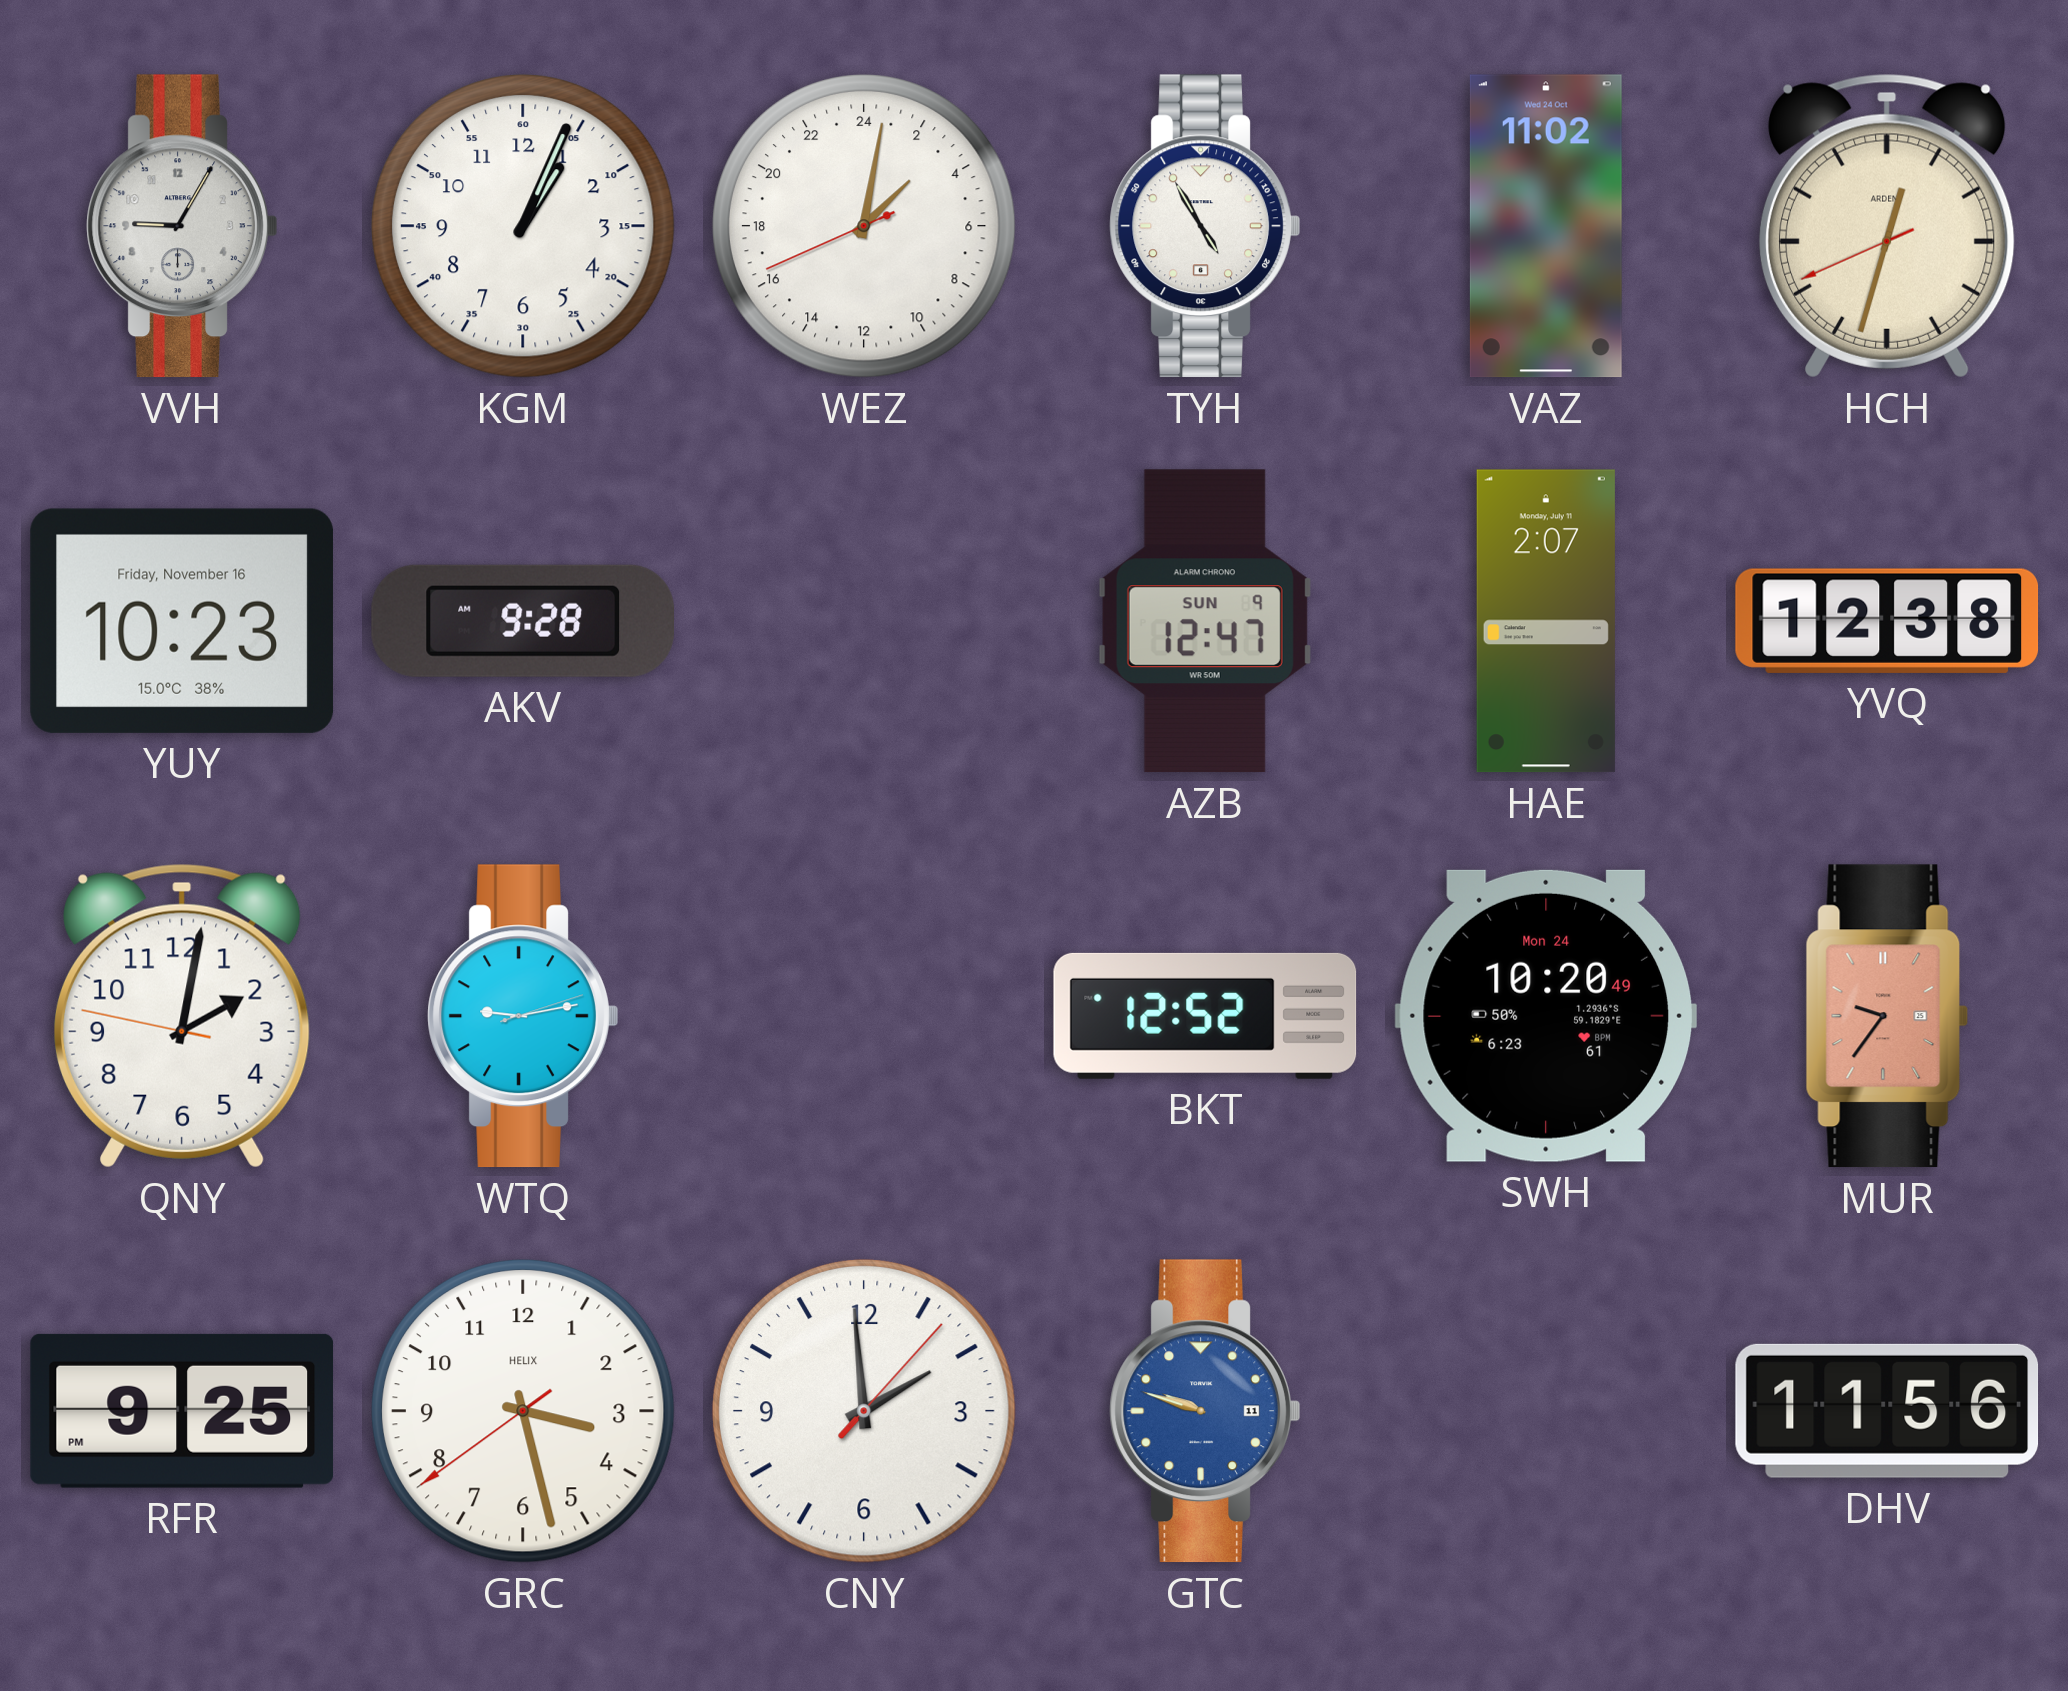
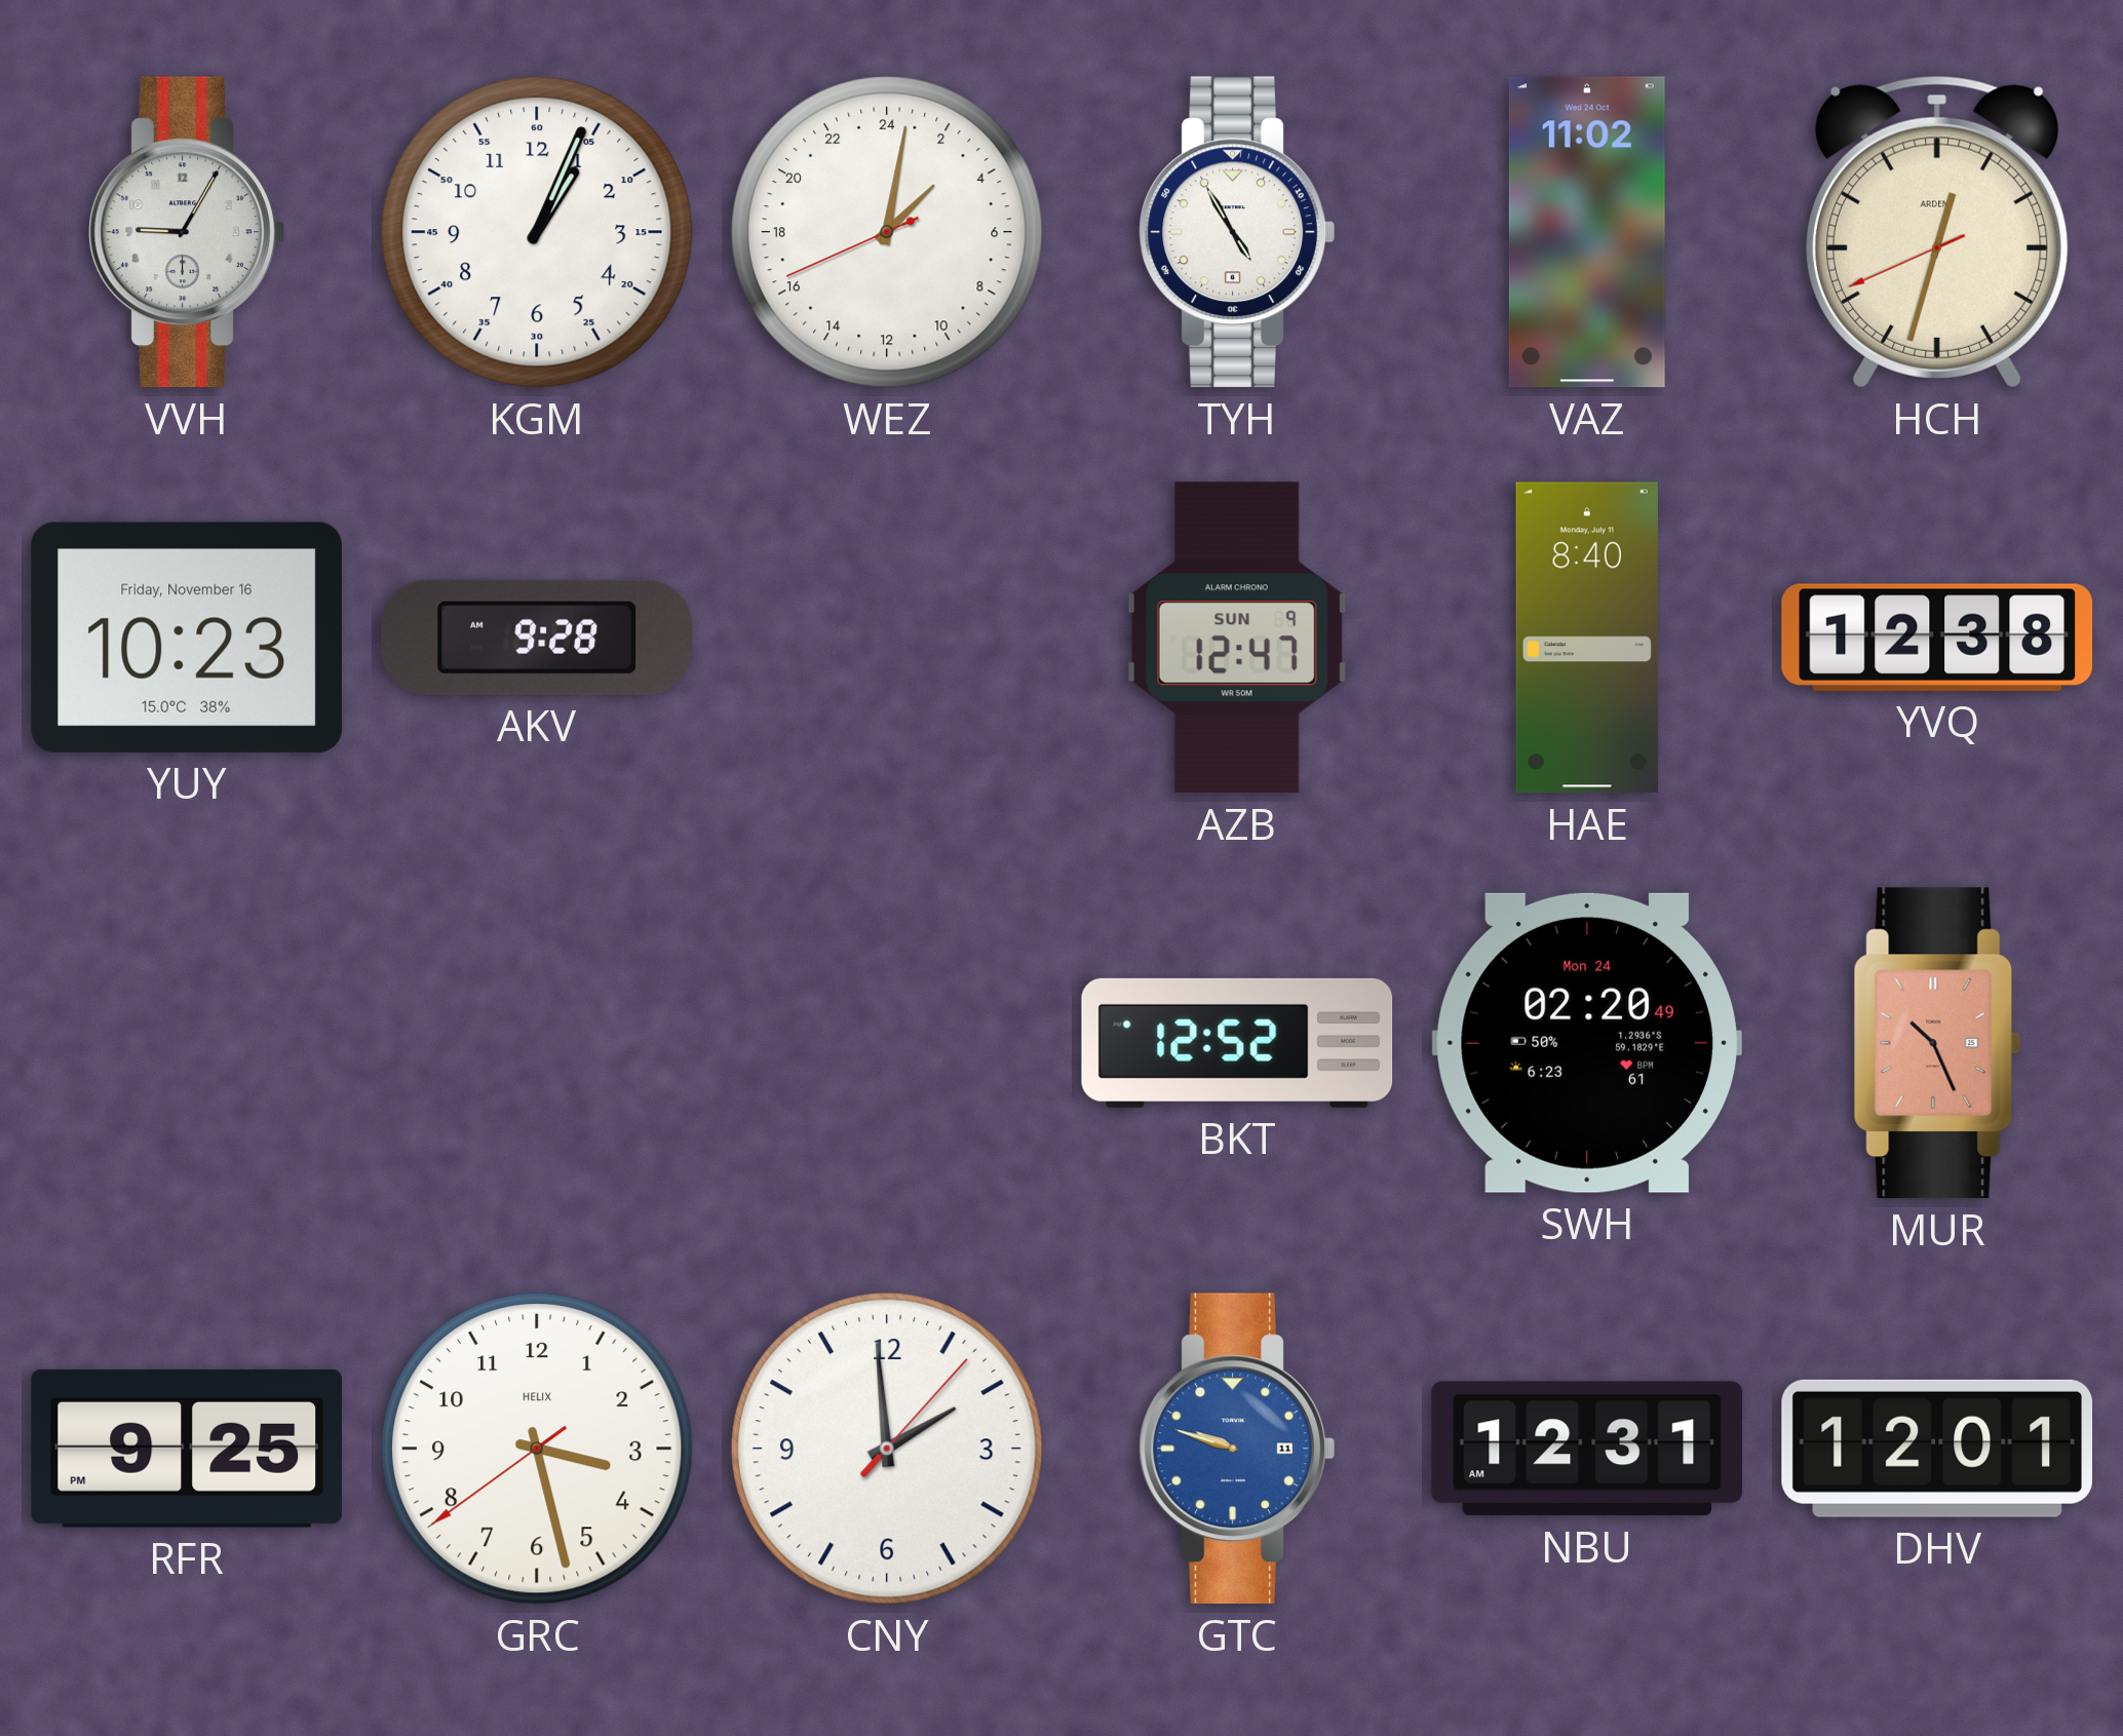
HAE: 2:07 -> 8:40 (1587, 638)
QNY: 2:01 -> none (182, 1016)
WTQ: 9:13 -> none (523, 1016)
SWH: 10:20 -> 02:20 (1586, 1043)
MUR: 9:36 -> 10:26 (1937, 1043)
NBU: none -> 12:31 (1587, 1449)
DHV: 11:56 -> 12:01 (1937, 1449)
